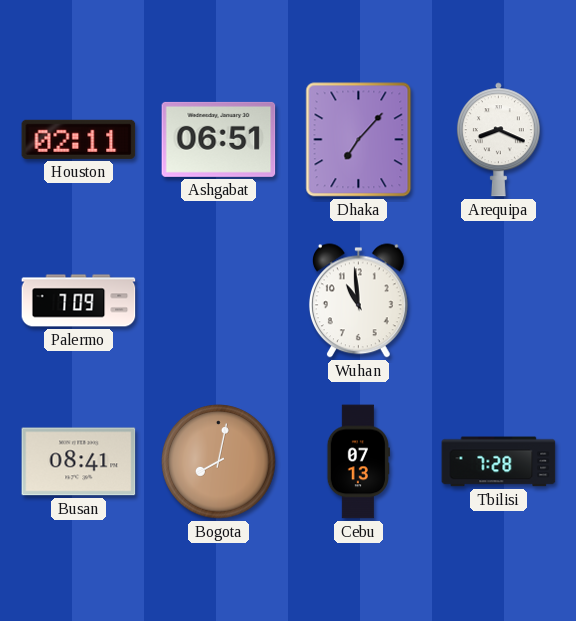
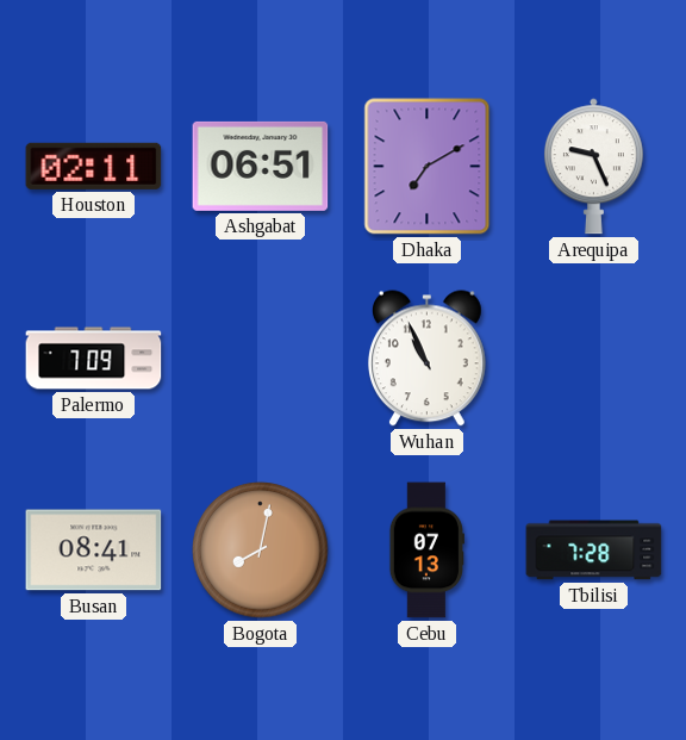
Dhaka: 7:07 -> 7:10 (428, 167)
Arequipa: 8:19 -> 9:26 (593, 167)
Wuhan: 10:59 -> 10:56 (426, 359)
